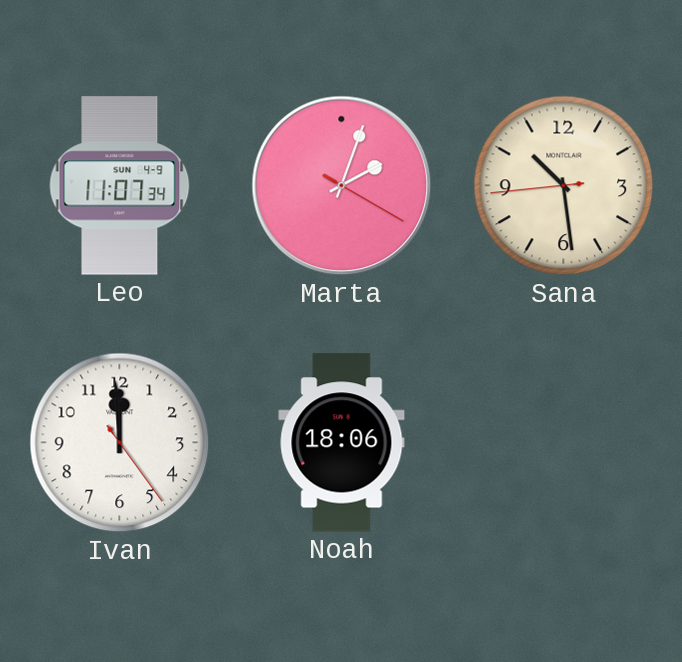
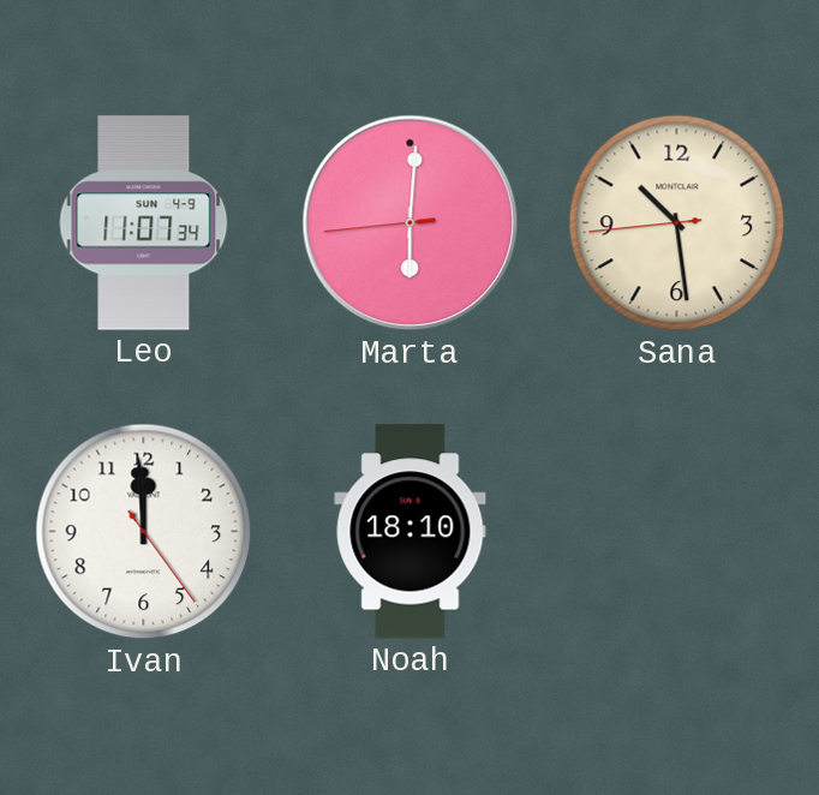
Marta: 2:03 -> 6:00 (411, 223)
Noah: 18:06 -> 18:10 (411, 532)
